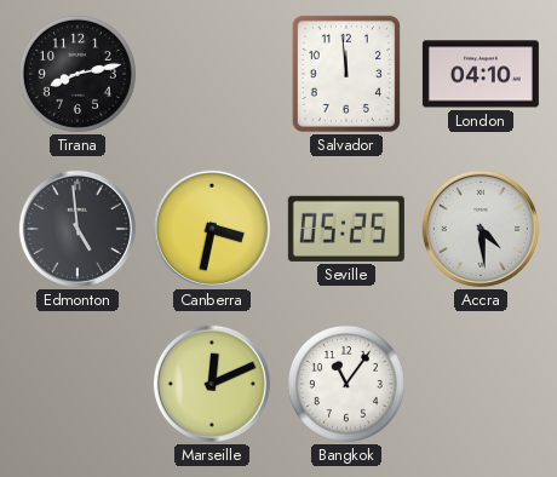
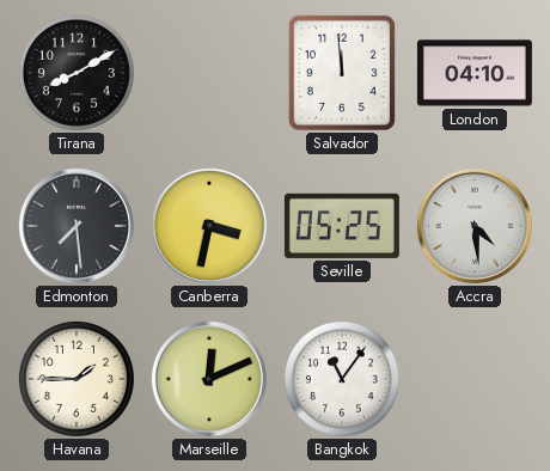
Tirana: 8:13 -> 8:10 (77, 73)
Edmonton: 4:59 -> 7:29 (77, 226)
Havana: none -> 1:45 (77, 379)
